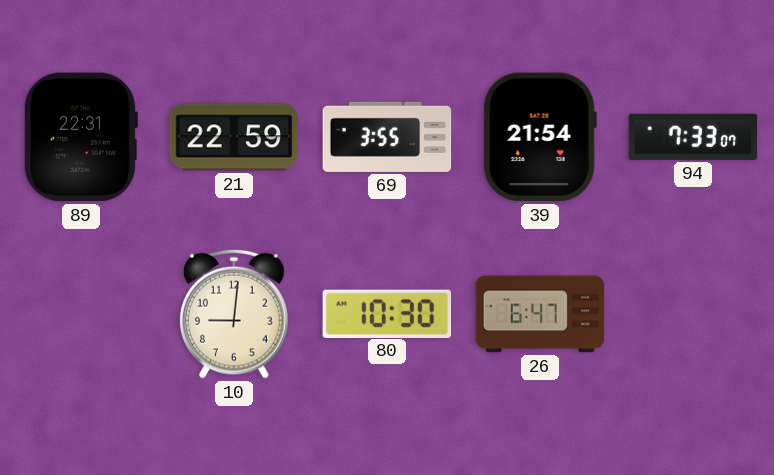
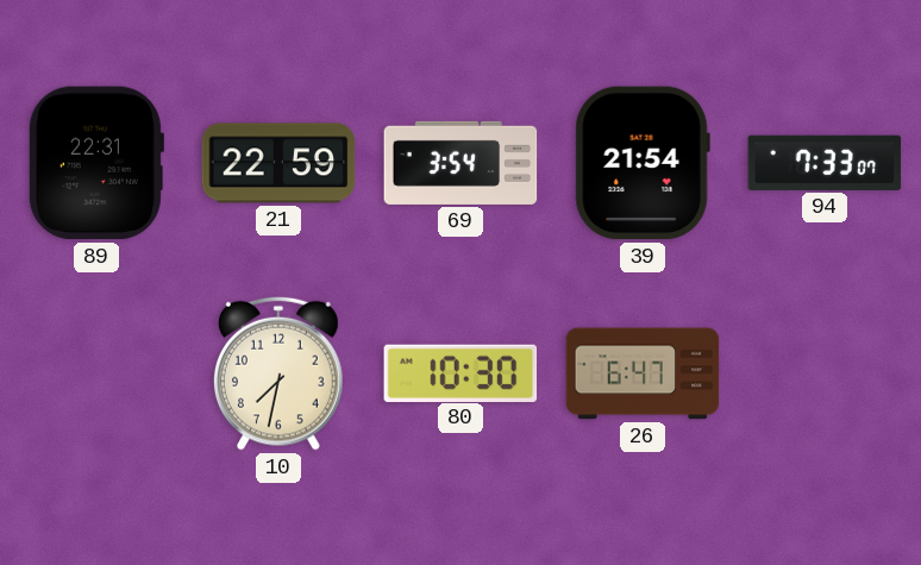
69: 3:55 -> 3:54 (460, 163)
10: 9:01 -> 7:32 (278, 373)
